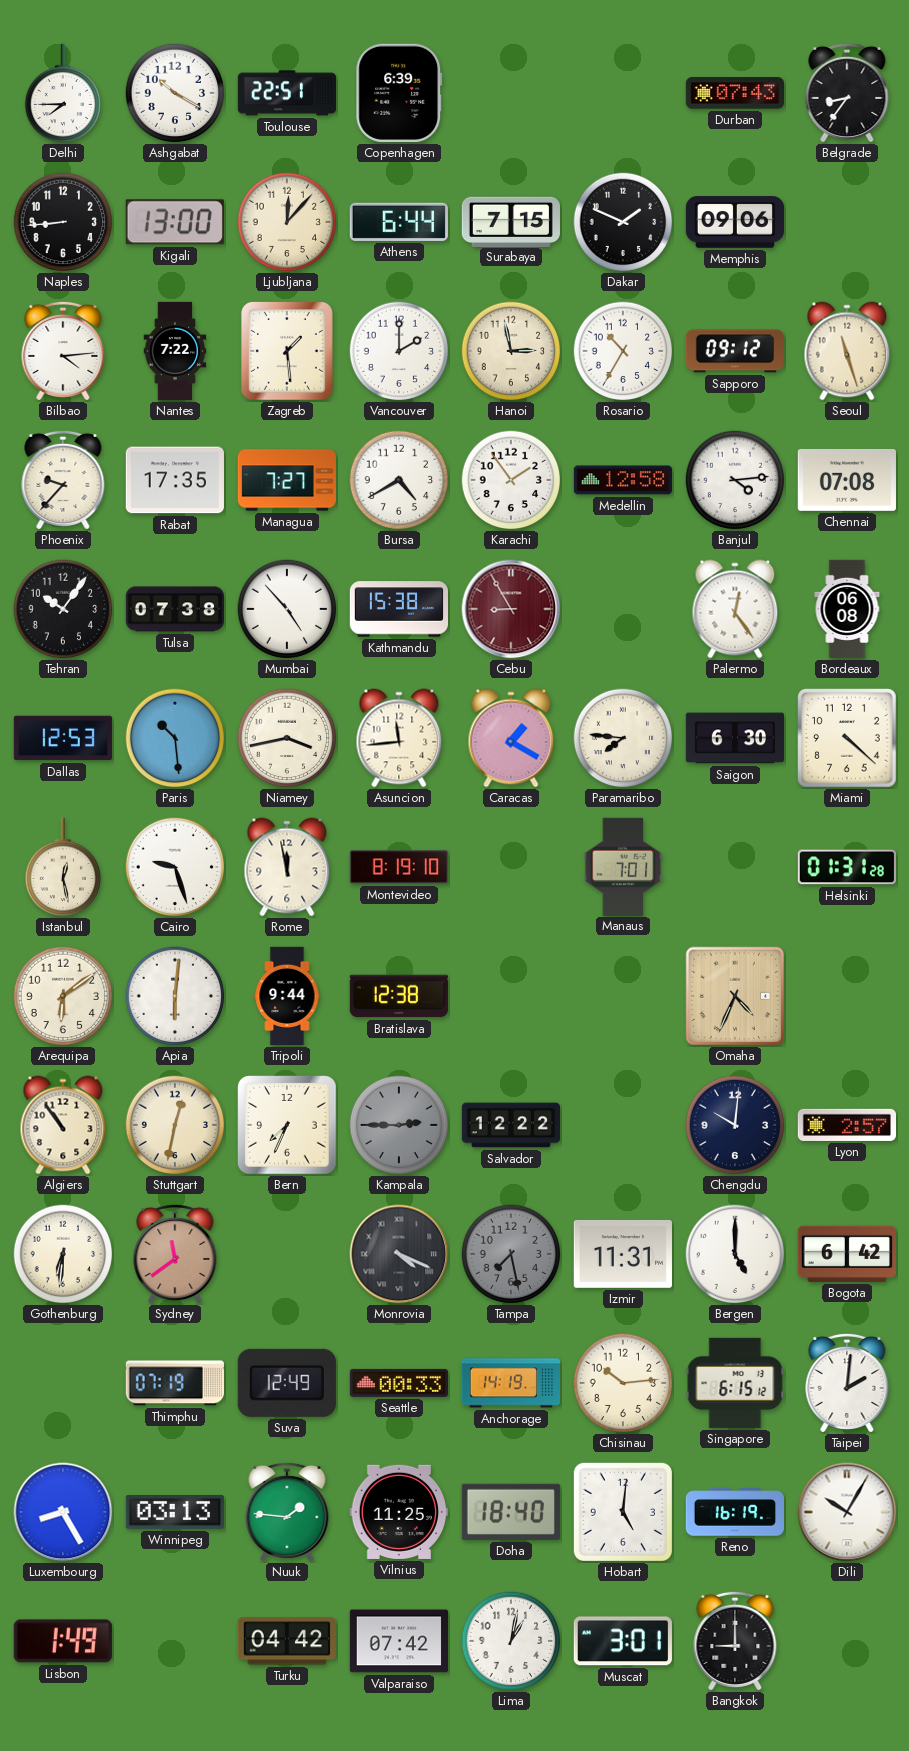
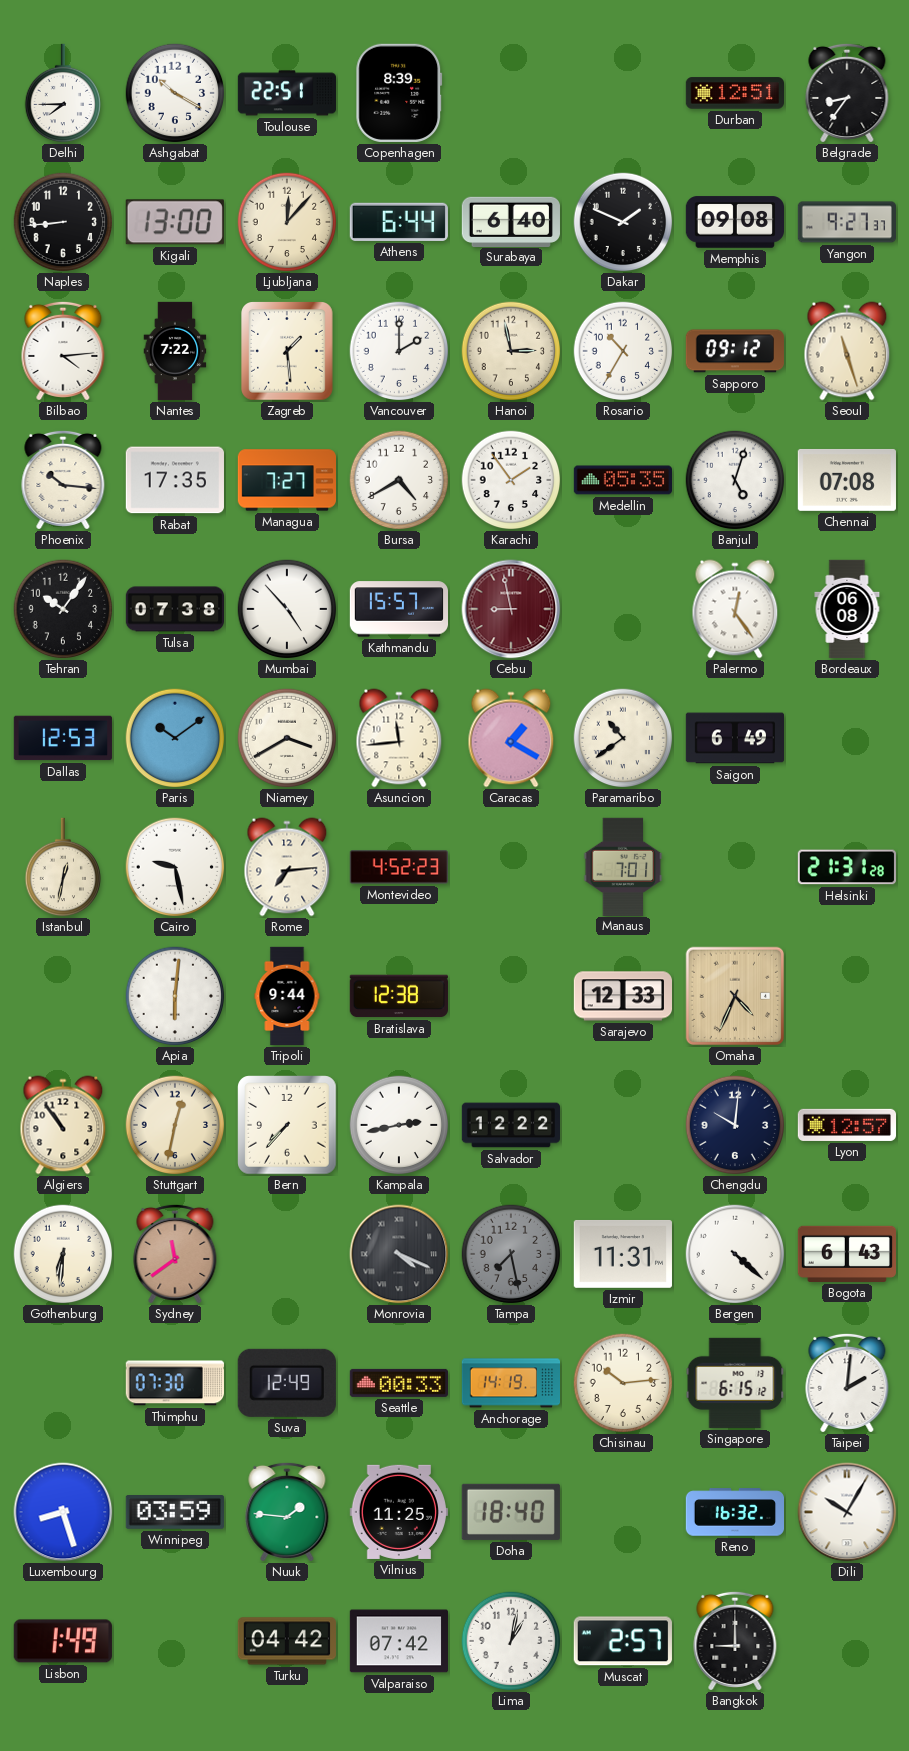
Copenhagen: 6:39 -> 8:39 (399, 93)
Durban: 07:43 -> 12:51 (734, 93)
Surabaya: 7:15 -> 6:40 (511, 221)
Memphis: 09:06 -> 09:08 (734, 222)
Yangon: none -> 9:27 (846, 222)
Phoenix: 9:37 -> 10:16 (63, 480)
Medellin: 12:58 -> 05:35 (622, 480)
Banjul: 4:14 -> 5:03 (735, 480)
Kathmandu: 15:38 -> 15:57 (398, 609)
Cebu: 8:55 -> 8:58 (511, 609)
Paris: 10:29 -> 10:09 (175, 738)
Niamey: 3:43 -> 3:40 (287, 738)
Paramaribo: 7:46 -> 10:39 (623, 738)
Saigon: 6:30 -> 6:49 (734, 738)
Miami: 4:22 -> none (847, 738)
Istanbul: 12:28 -> 12:32 (62, 867)
Cairo: 9:27 -> 9:28 (175, 867)
Rome: 11:58 -> 7:14 (287, 867)
Montevideo: 8:19 -> 4:52 (399, 867)
Helsinki: 01:31 -> 21:31 (846, 867)
Arequipa: 6:09 -> none (63, 996)
Sarajevo: none -> 12:33 (622, 996)
Bern: 7:34 -> 7:37 (287, 1125)
Kampala: 2:45 -> 2:43 (399, 1125)
Kampala dial: grey -> white (399, 1125)
Lyon: 2:57 -> 12:57 (846, 1125)
Bergen: 5:00 -> 4:22 (735, 1254)
Bogota: 6:42 -> 6:43 (846, 1254)
Thimphu: 07:19 -> 07:30 (175, 1383)
Luxembourg: 8:25 -> 8:27 (63, 1512)
Winnipeg: 03:13 -> 03:59 (175, 1513)
Hobart: 5:01 -> none (623, 1512)
Reno: 16:19 -> 16:32 (734, 1512)
Muscat: 3:01 -> 2:57 (623, 1641)
